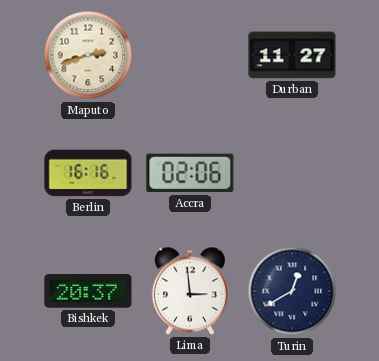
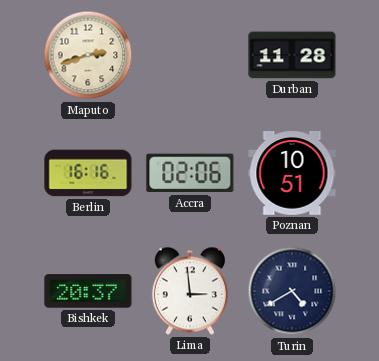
Durban: 11:27 -> 11:28 (292, 55)
Poznan: none -> 10:51 (292, 174)
Turin: 12:40 -> 4:40 (292, 291)
